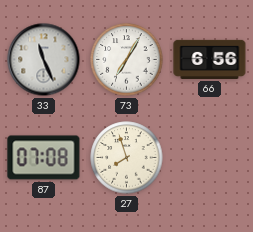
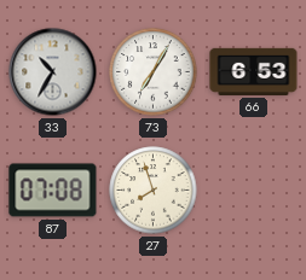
33: 11:26 -> 10:35 (53, 72)
66: 6:56 -> 6:53 (254, 71)
